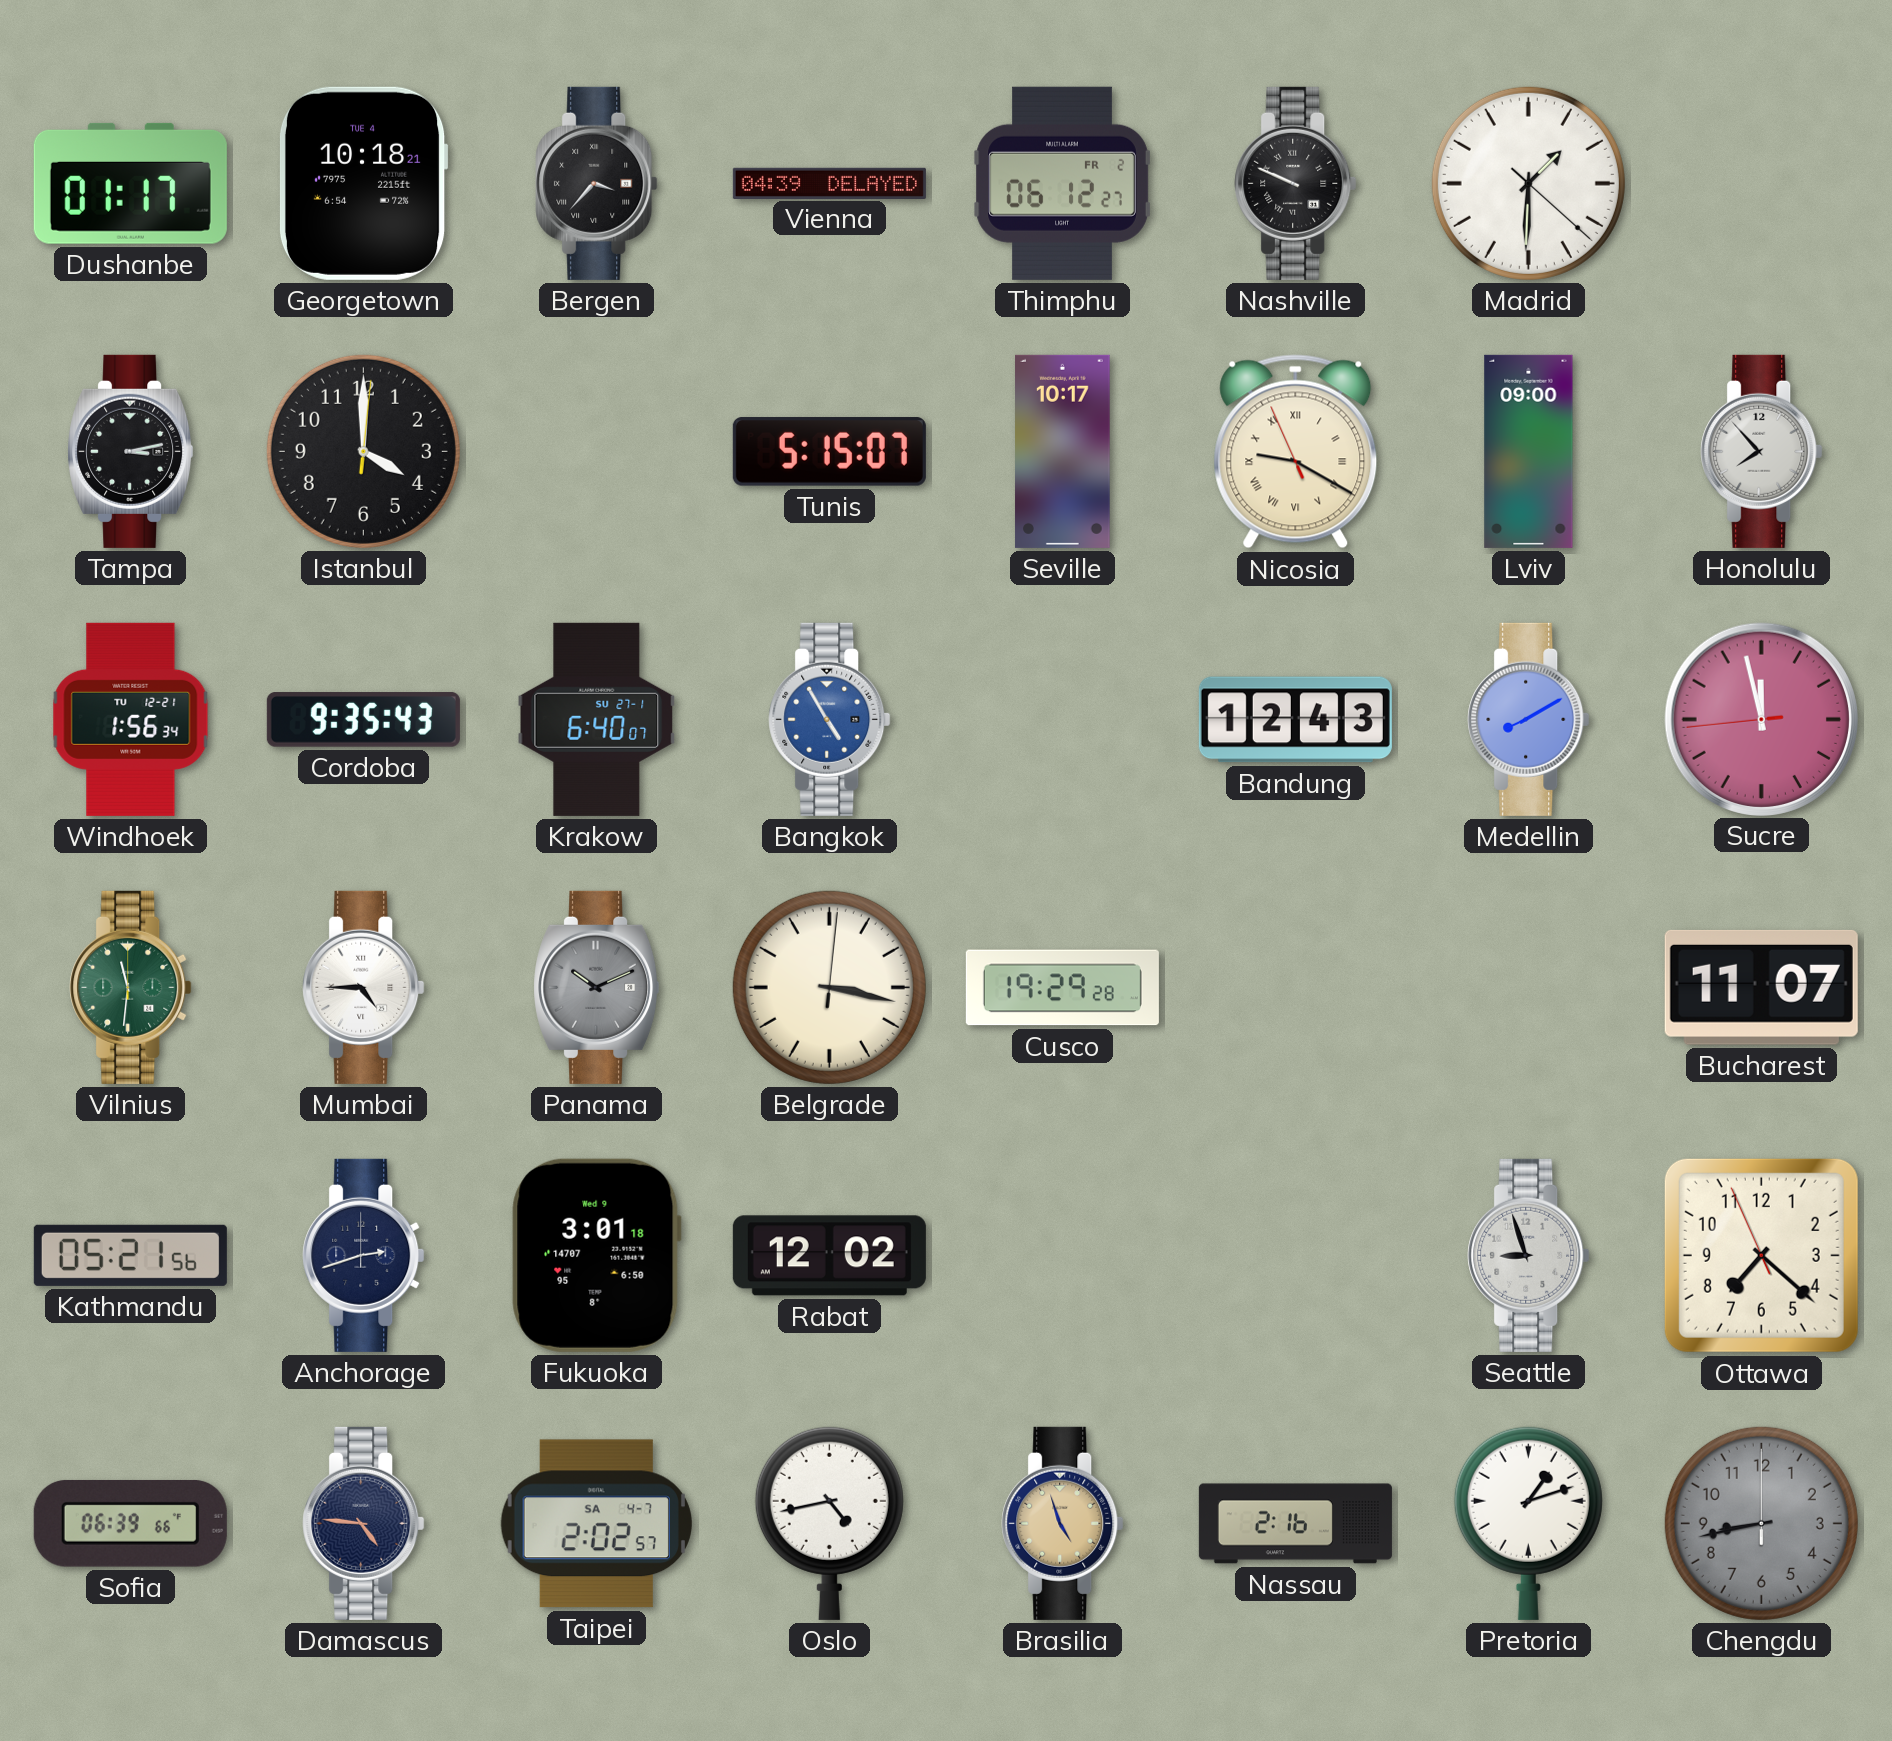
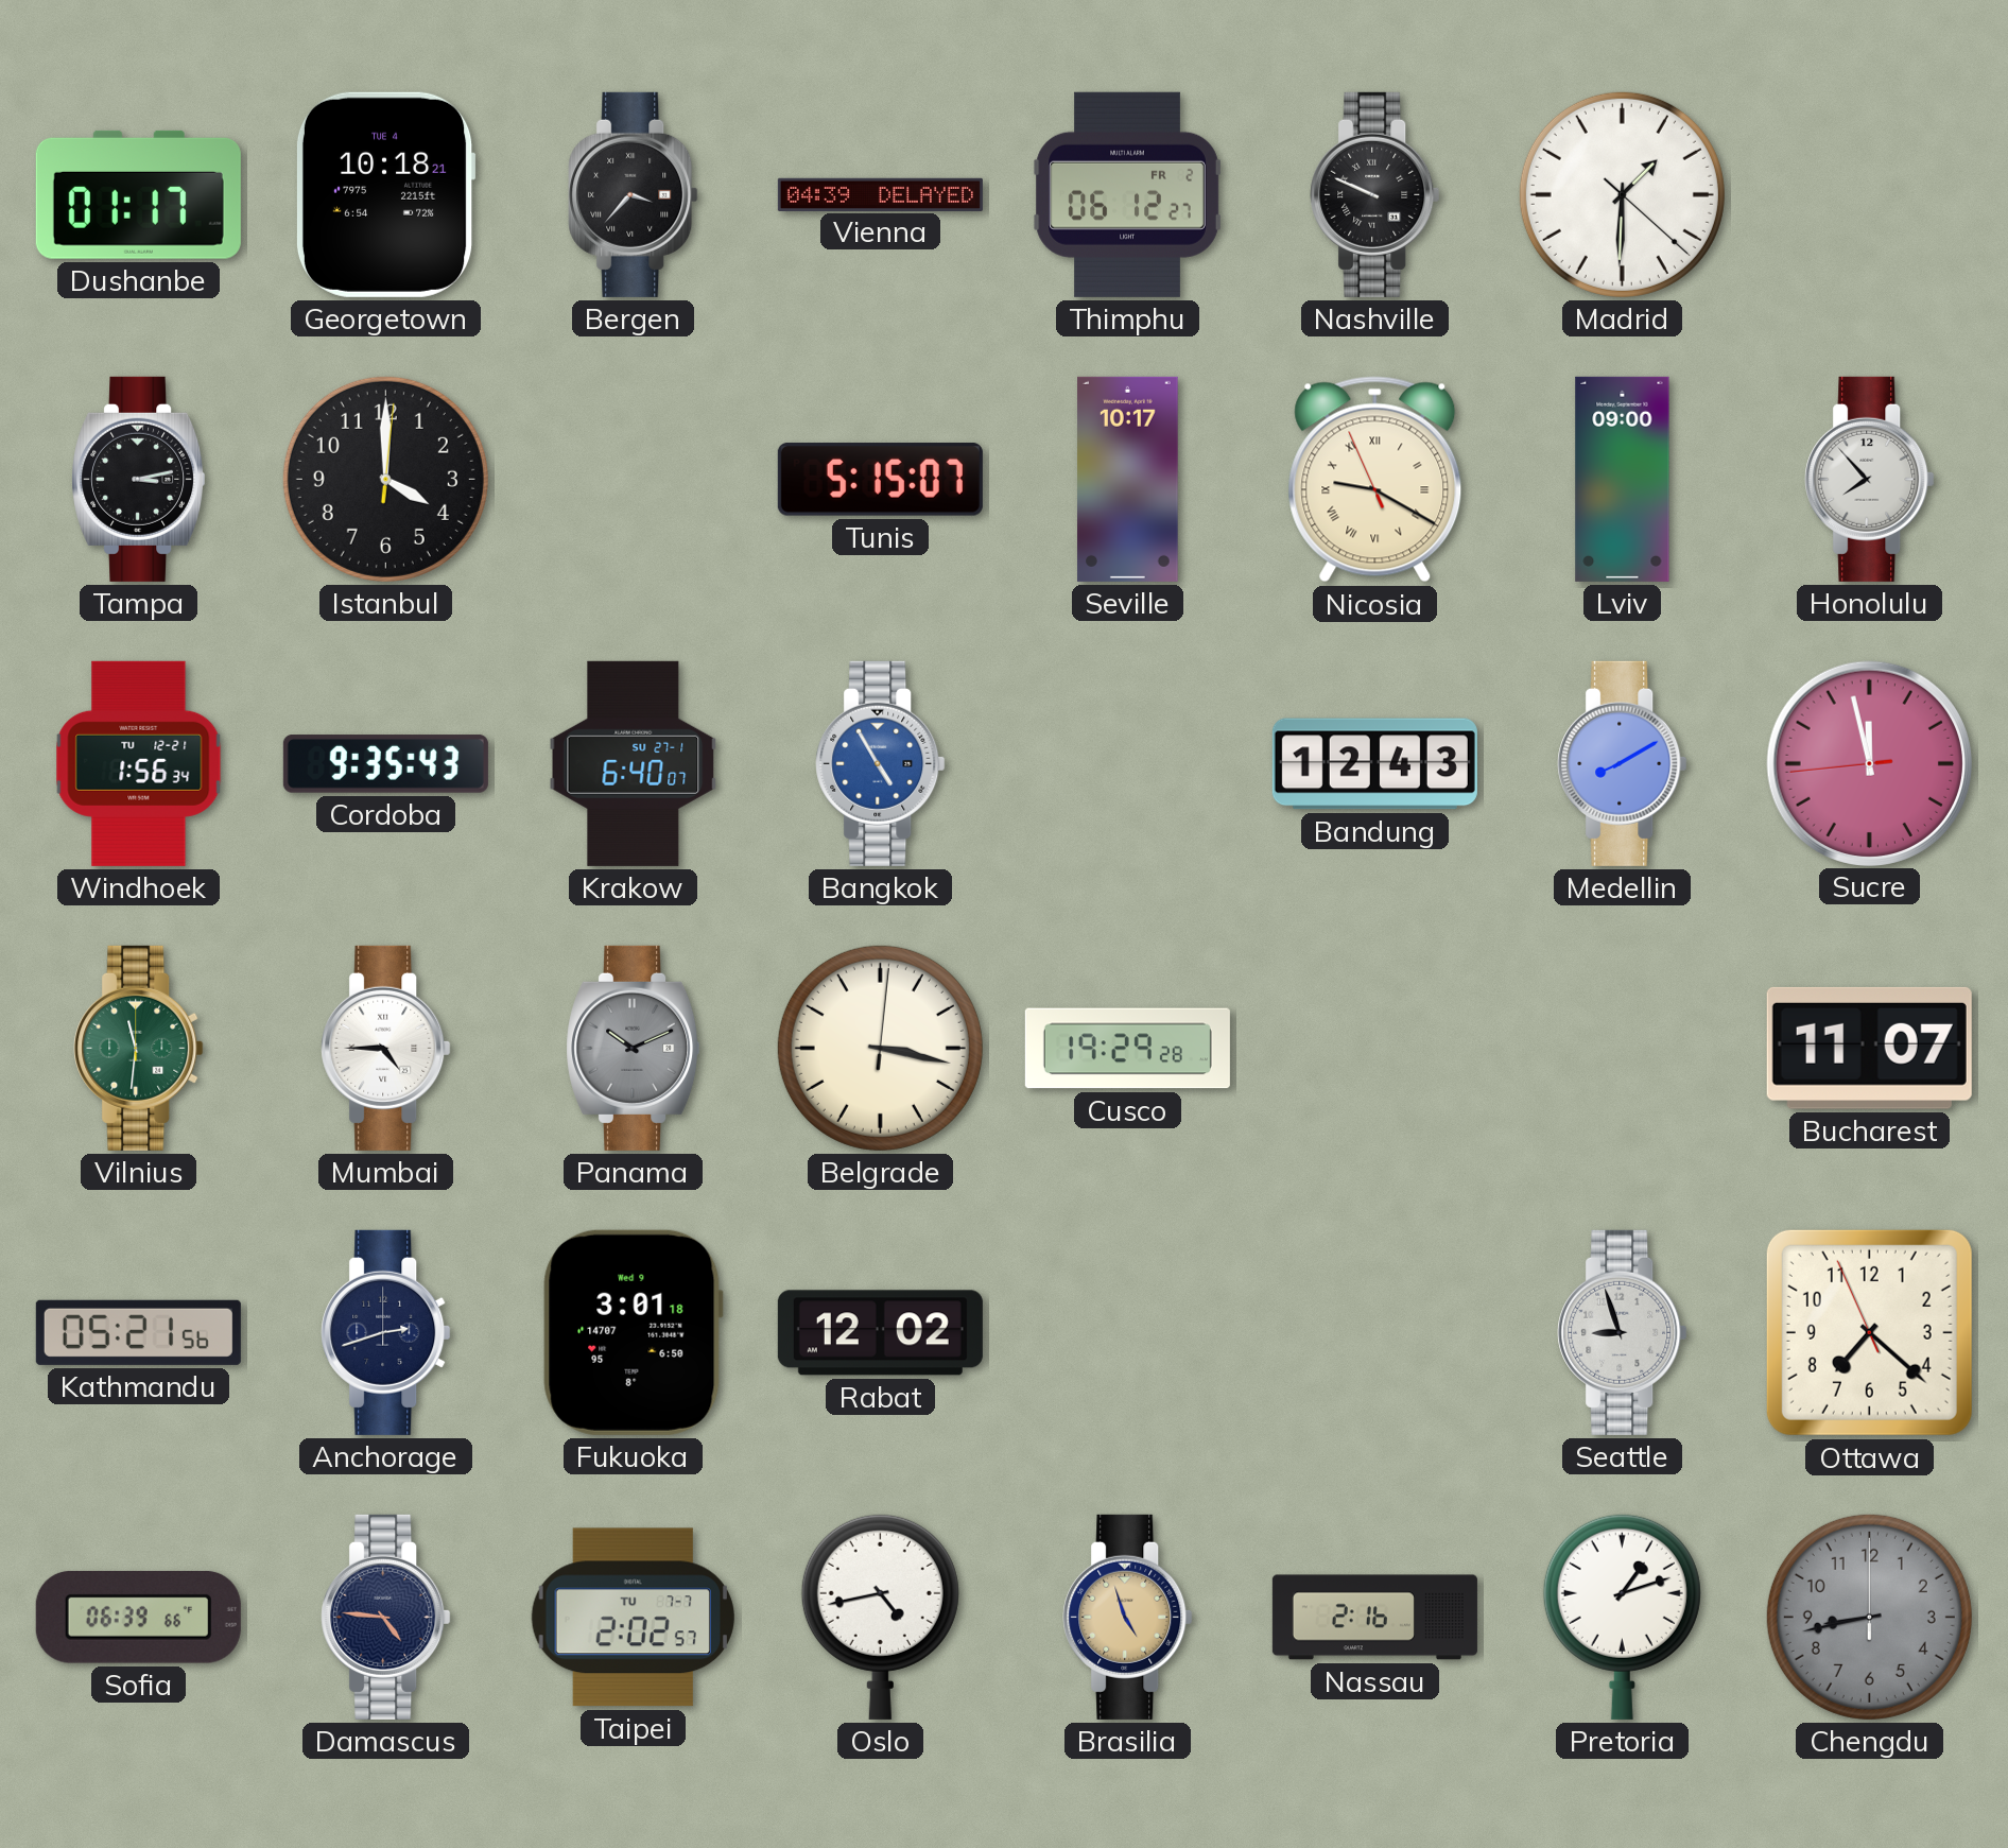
Taipei date: SA 4-7 -> TU 7-7 (633, 1618)
